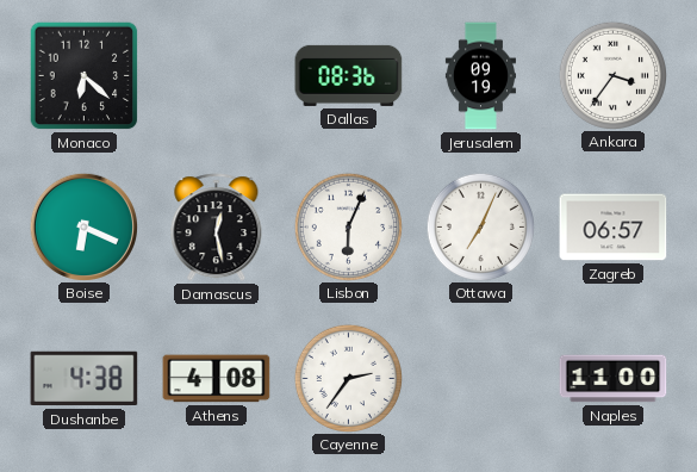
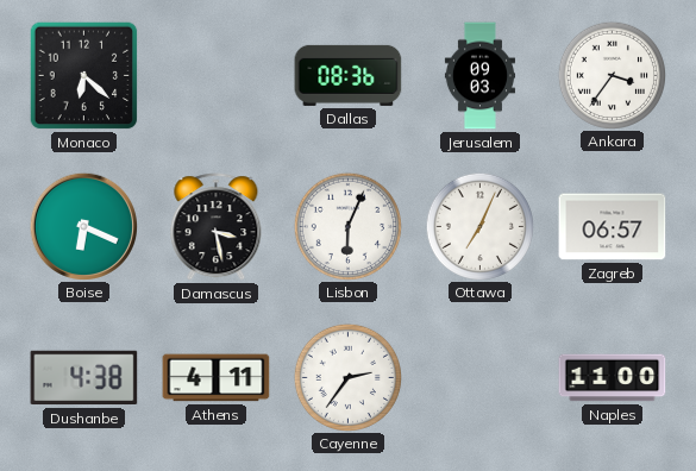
Jerusalem: 09:19 -> 09:03 (479, 76)
Damascus: 12:28 -> 3:28 (217, 227)
Athens: 4:08 -> 4:11 (217, 378)
